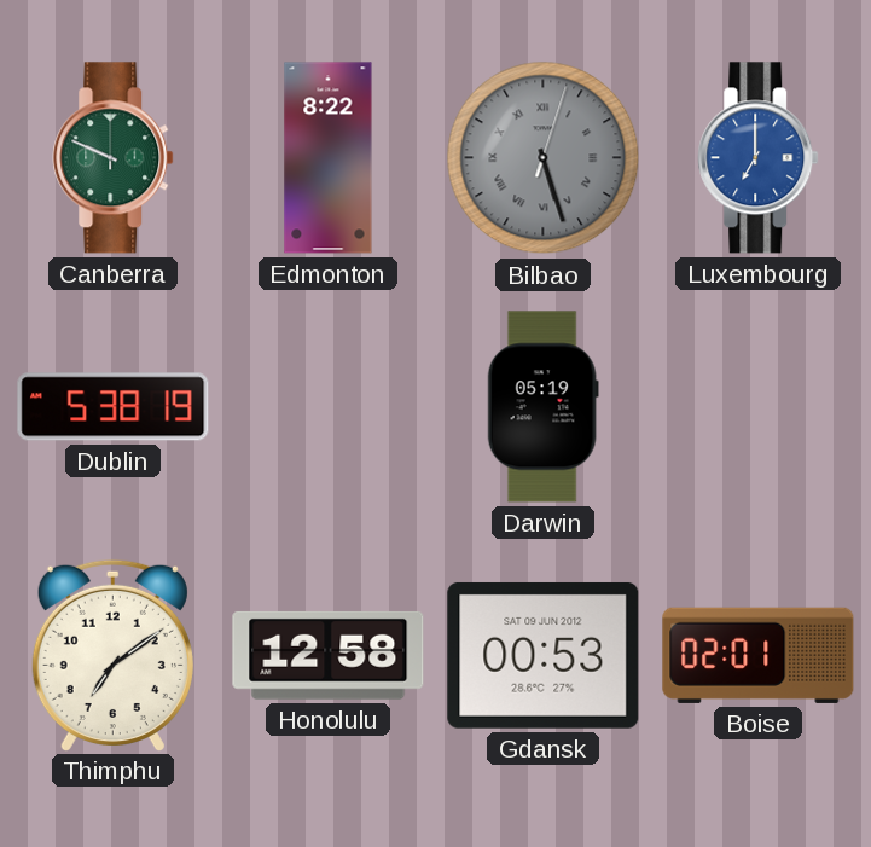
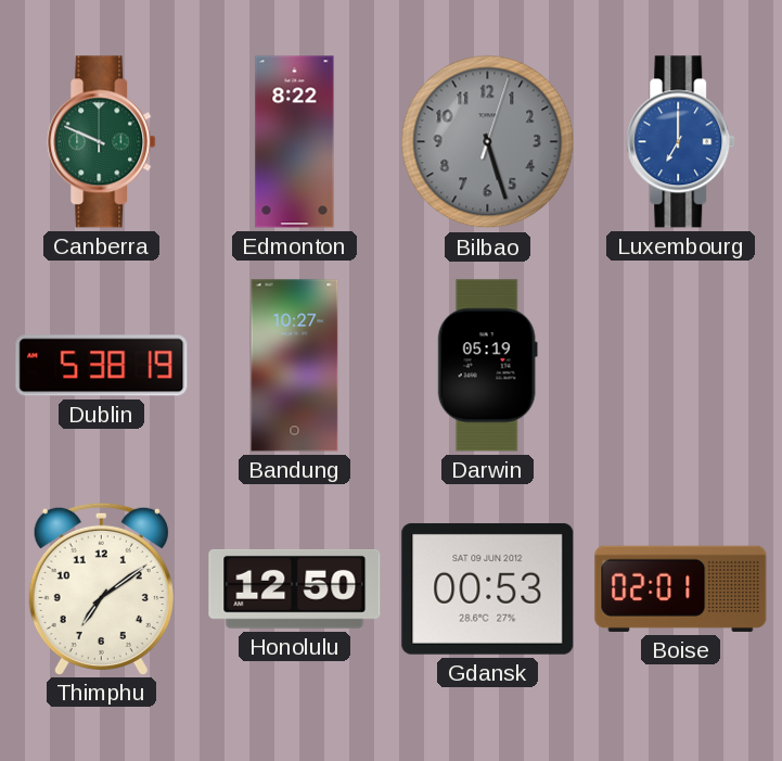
Bilbao numerals: Roman -> Arabic (488, 142)
Bandung: none -> 10:27 (295, 366)
Honolulu: 12:58 -> 12:50 (295, 588)
